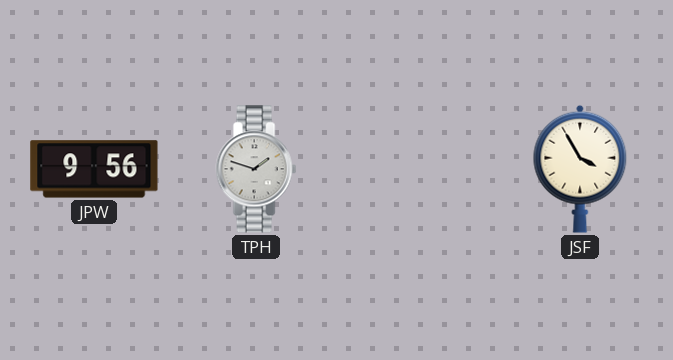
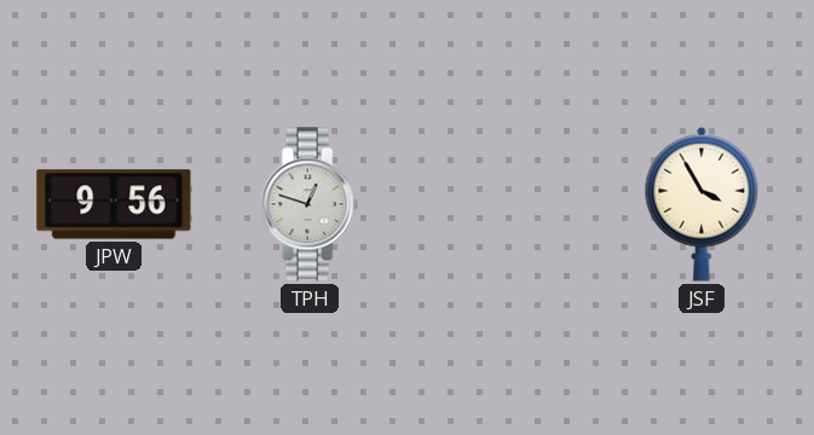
TPH: 1:48 -> 12:48 (310, 204)
